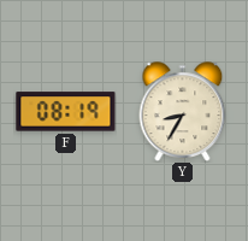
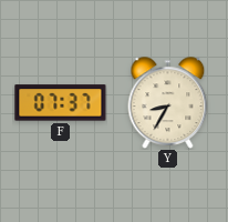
F: 08:19 -> 07:37 (61, 103)
